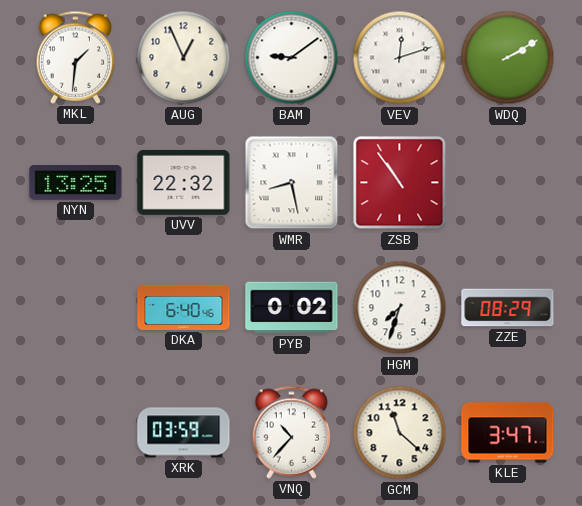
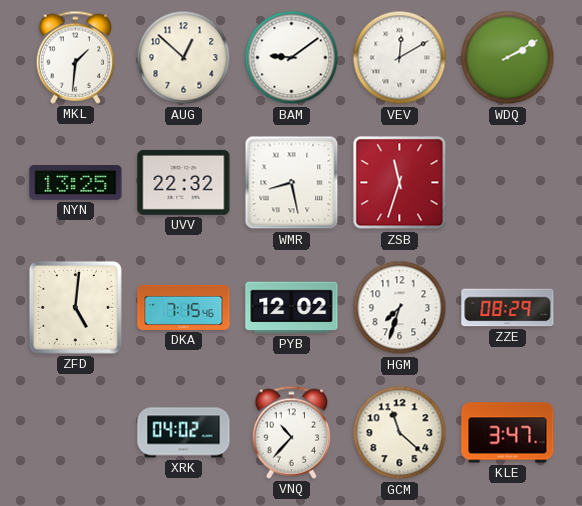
AUG: 12:56 -> 12:52 (184, 58)
VEV: 12:12 -> 12:10 (400, 58)
ZSB: 10:54 -> 11:33 (400, 183)
ZFD: none -> 5:01 (75, 307)
DKA: 6:40 -> 7:15 (184, 307)
PYB: 0:02 -> 12:02 (292, 308)
XRK: 03:59 -> 04:02 (184, 433)
